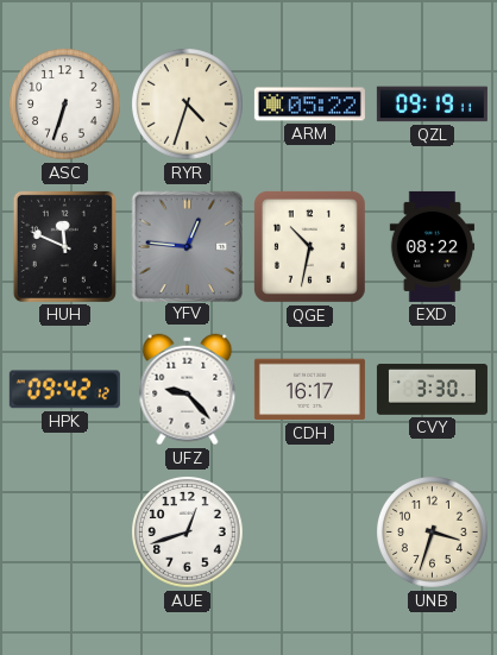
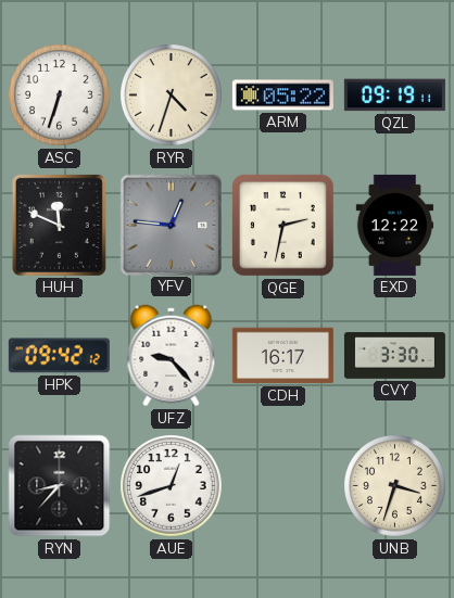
QGE: 10:32 -> 2:32 (283, 226)
EXD: 08:22 -> 12:22 (395, 225)
RYN: none -> 8:37 (60, 486)
